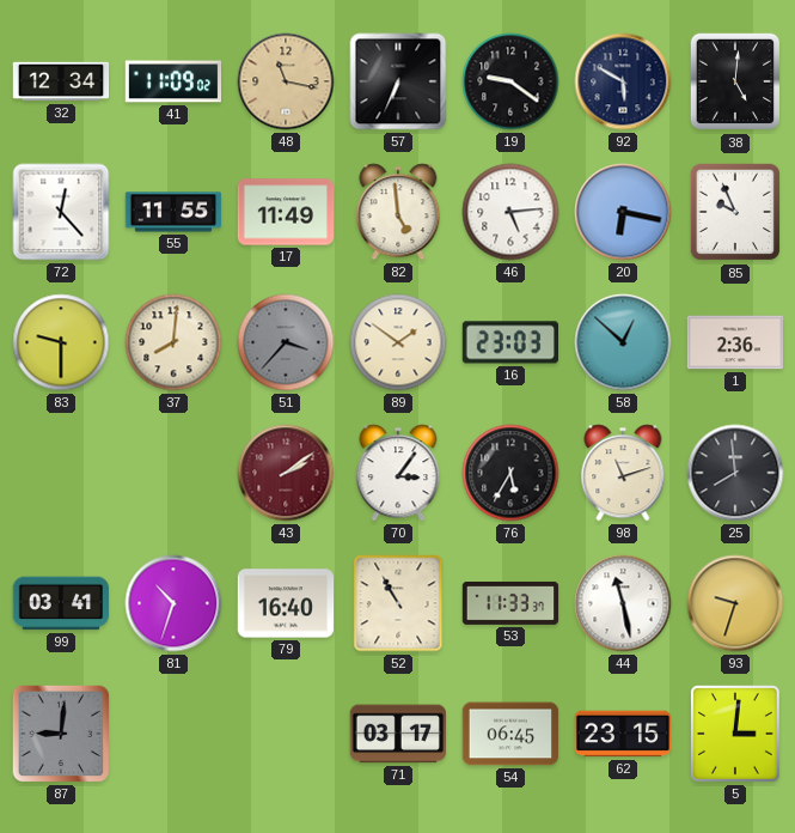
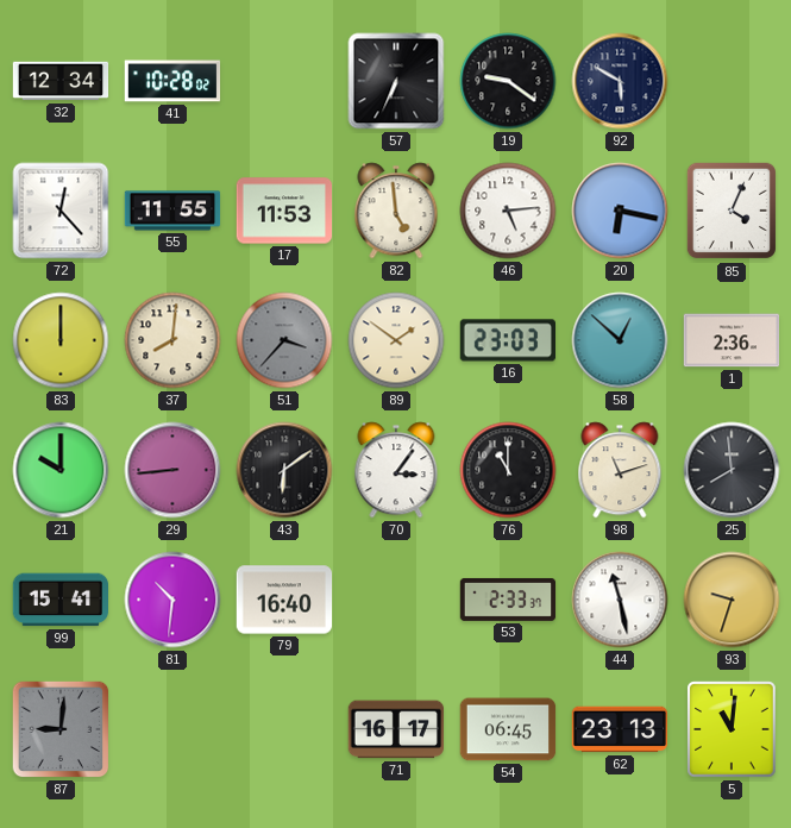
41: 11:09 -> 10:28 (172, 81)
48: 11:17 -> none (286, 81)
38: 5:01 -> none (734, 81)
17: 11:49 -> 11:53 (284, 211)
85: 9:56 -> 4:04 (730, 211)
83: 9:30 -> 12:00 (61, 340)
21: none -> 10:00 (61, 470)
29: none -> 8:44 (172, 470)
43: 2:09 -> 6:09 (284, 470)
43 dial: burgundy -> black (284, 470)
76: 5:35 -> 11:00 (508, 470)
99: 03:41 -> 15:41 (61, 600)
81: 10:33 -> 10:31 (172, 600)
52: 10:55 -> none (398, 603)
53: 11:33 -> 2:33 (508, 600)
71: 03:17 -> 16:17 (395, 729)
62: 23:15 -> 23:13 (619, 729)
5: 3:01 -> 11:01 (732, 729)
